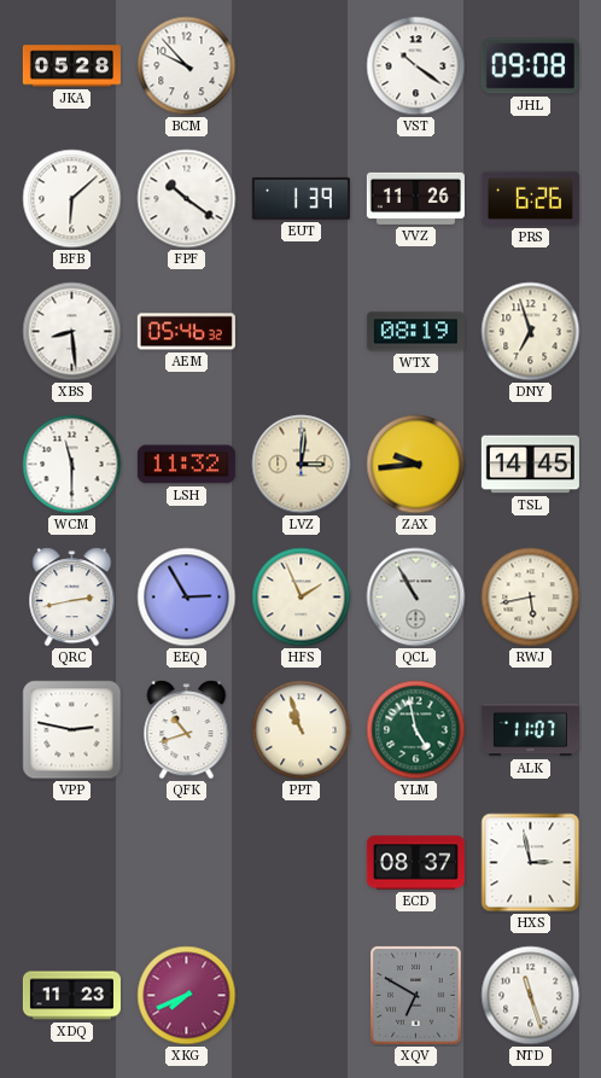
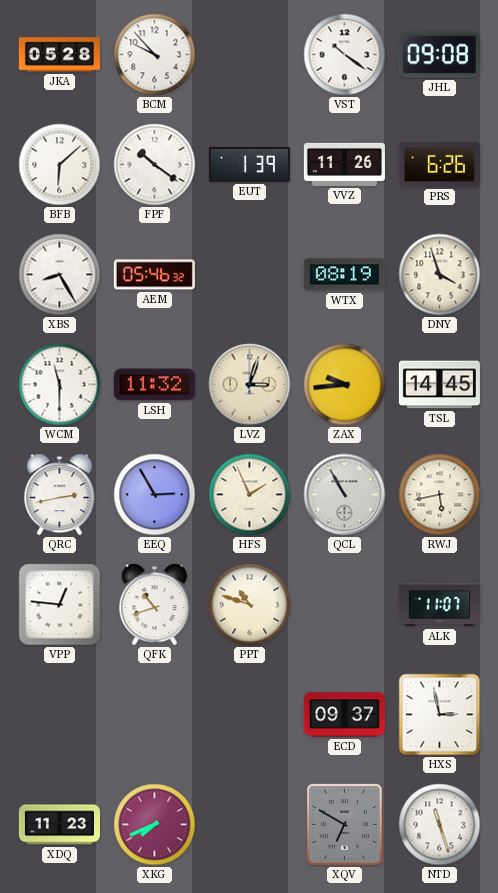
XBS: 8:29 -> 8:25 (60, 275)
DNY: 6:57 -> 3:57 (440, 275)
LVZ: 3:01 -> 3:03 (250, 385)
VPP: 2:47 -> 12:46 (60, 605)
PPT: 10:57 -> 10:48 (250, 605)
YLM: 4:58 -> none (416, 730)
ECD: 08:37 -> 09:37 (344, 715)
